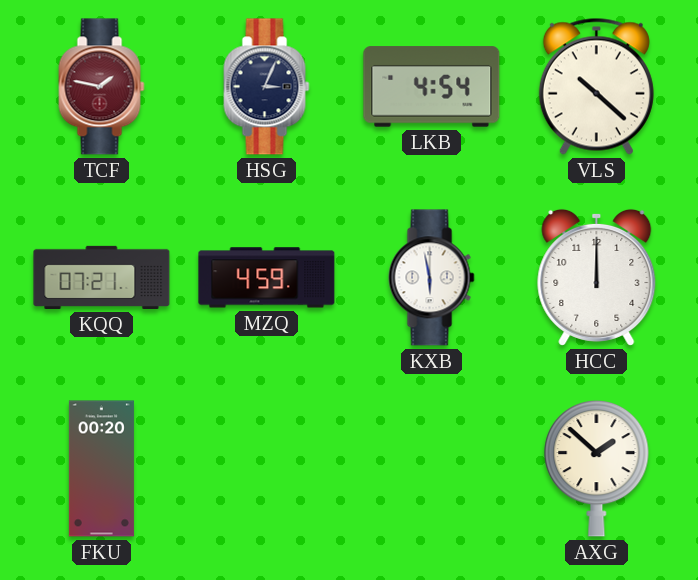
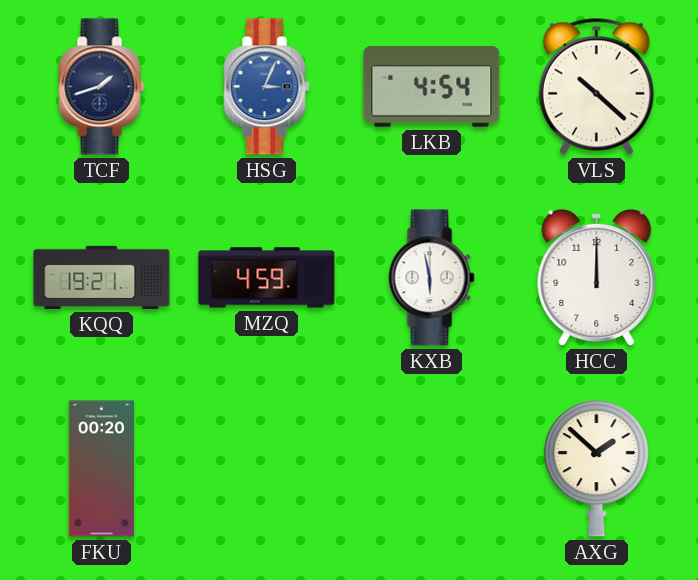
TCF: 1:47 -> 1:42 (102, 87)
TCF dial: burgundy -> navy (102, 87)
HSG dial: navy -> blue (267, 87)
KQQ: 07:21 -> 19:21 (102, 277)
